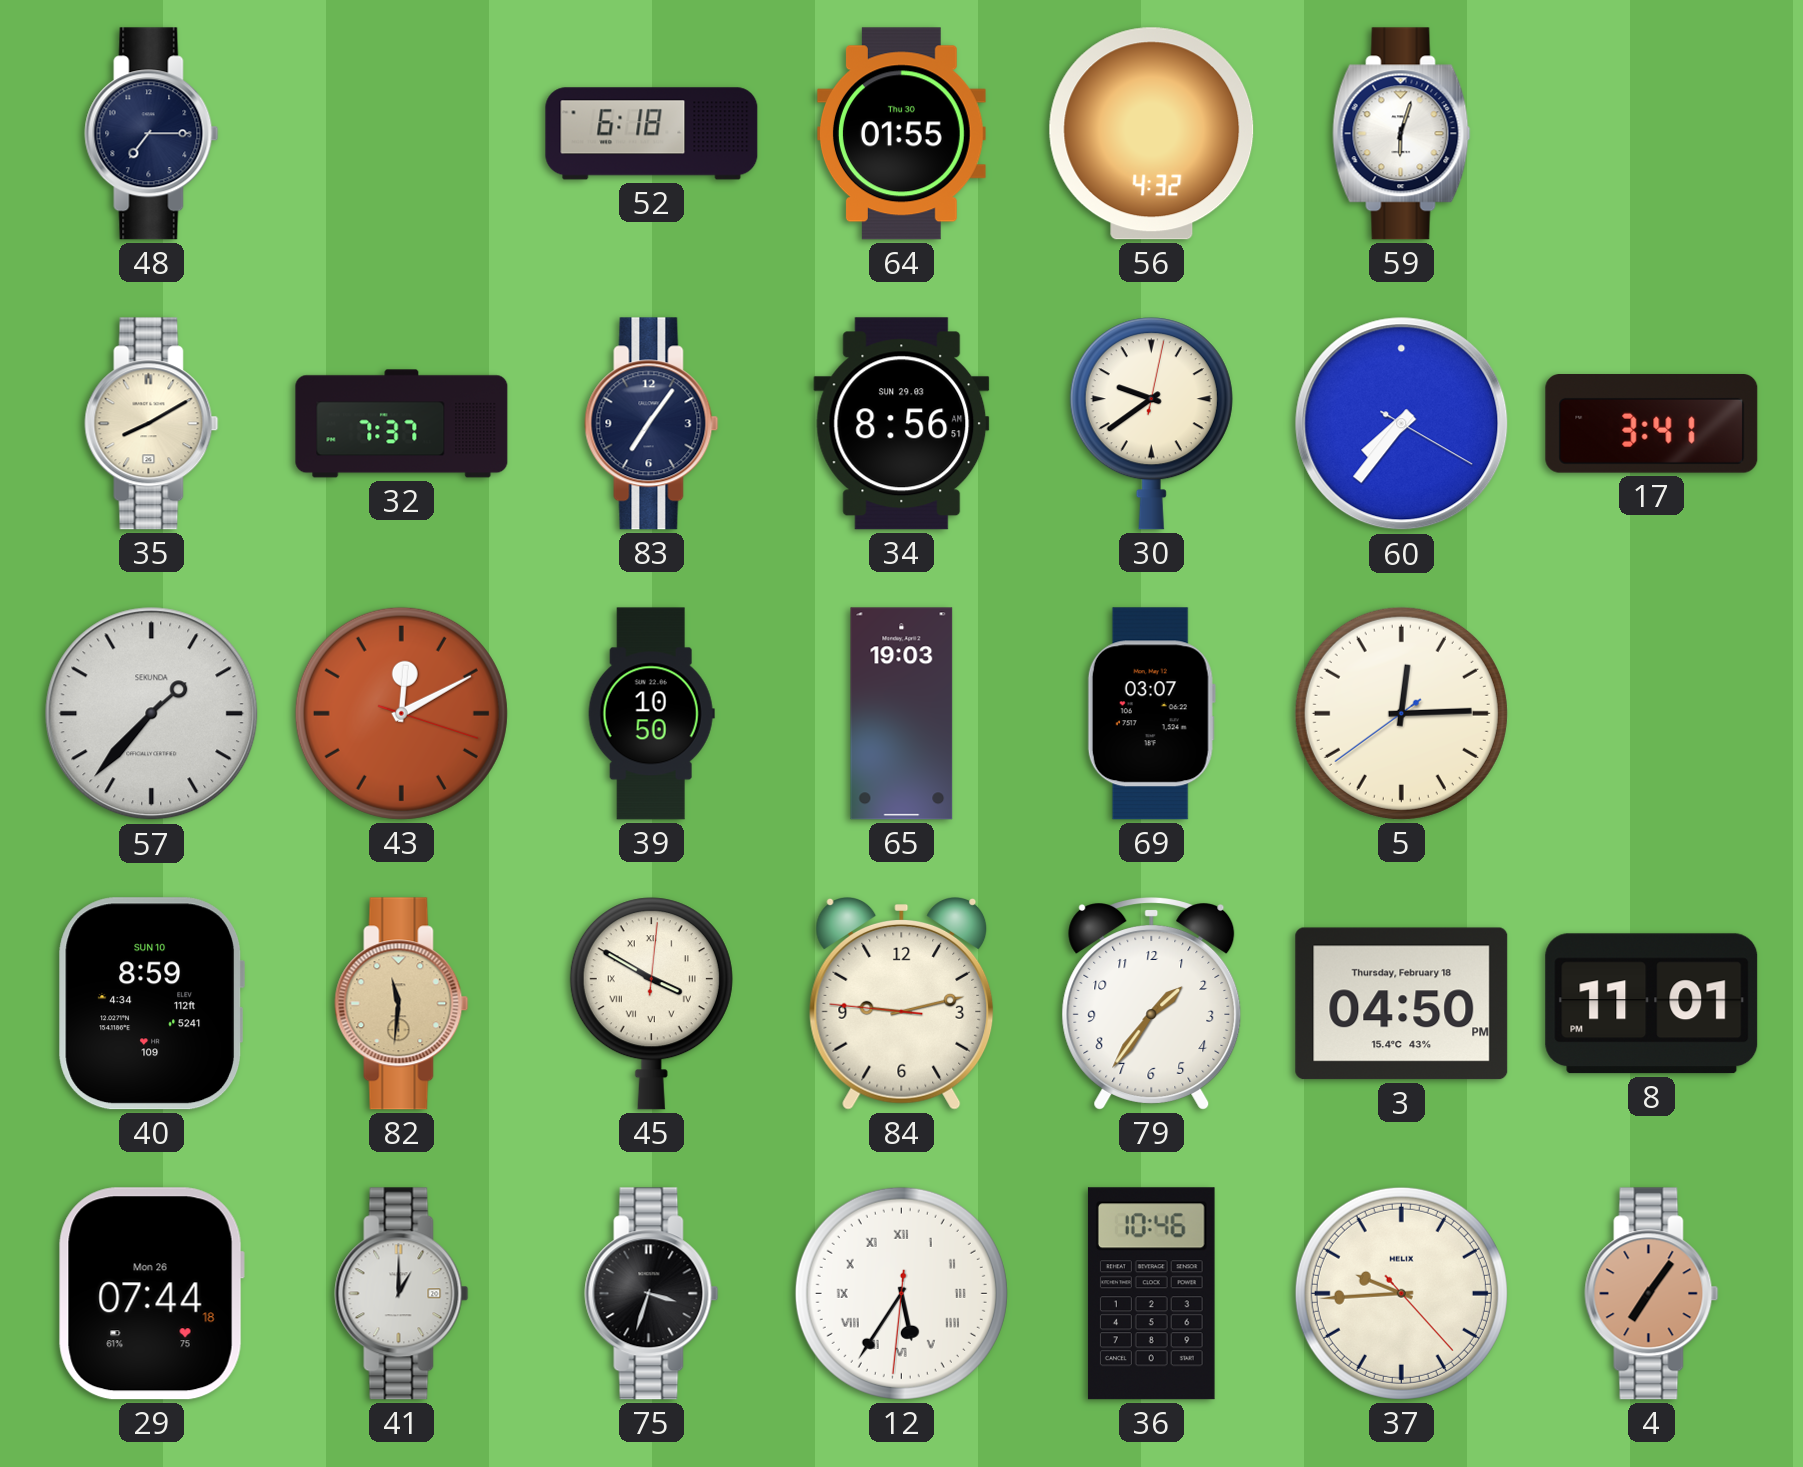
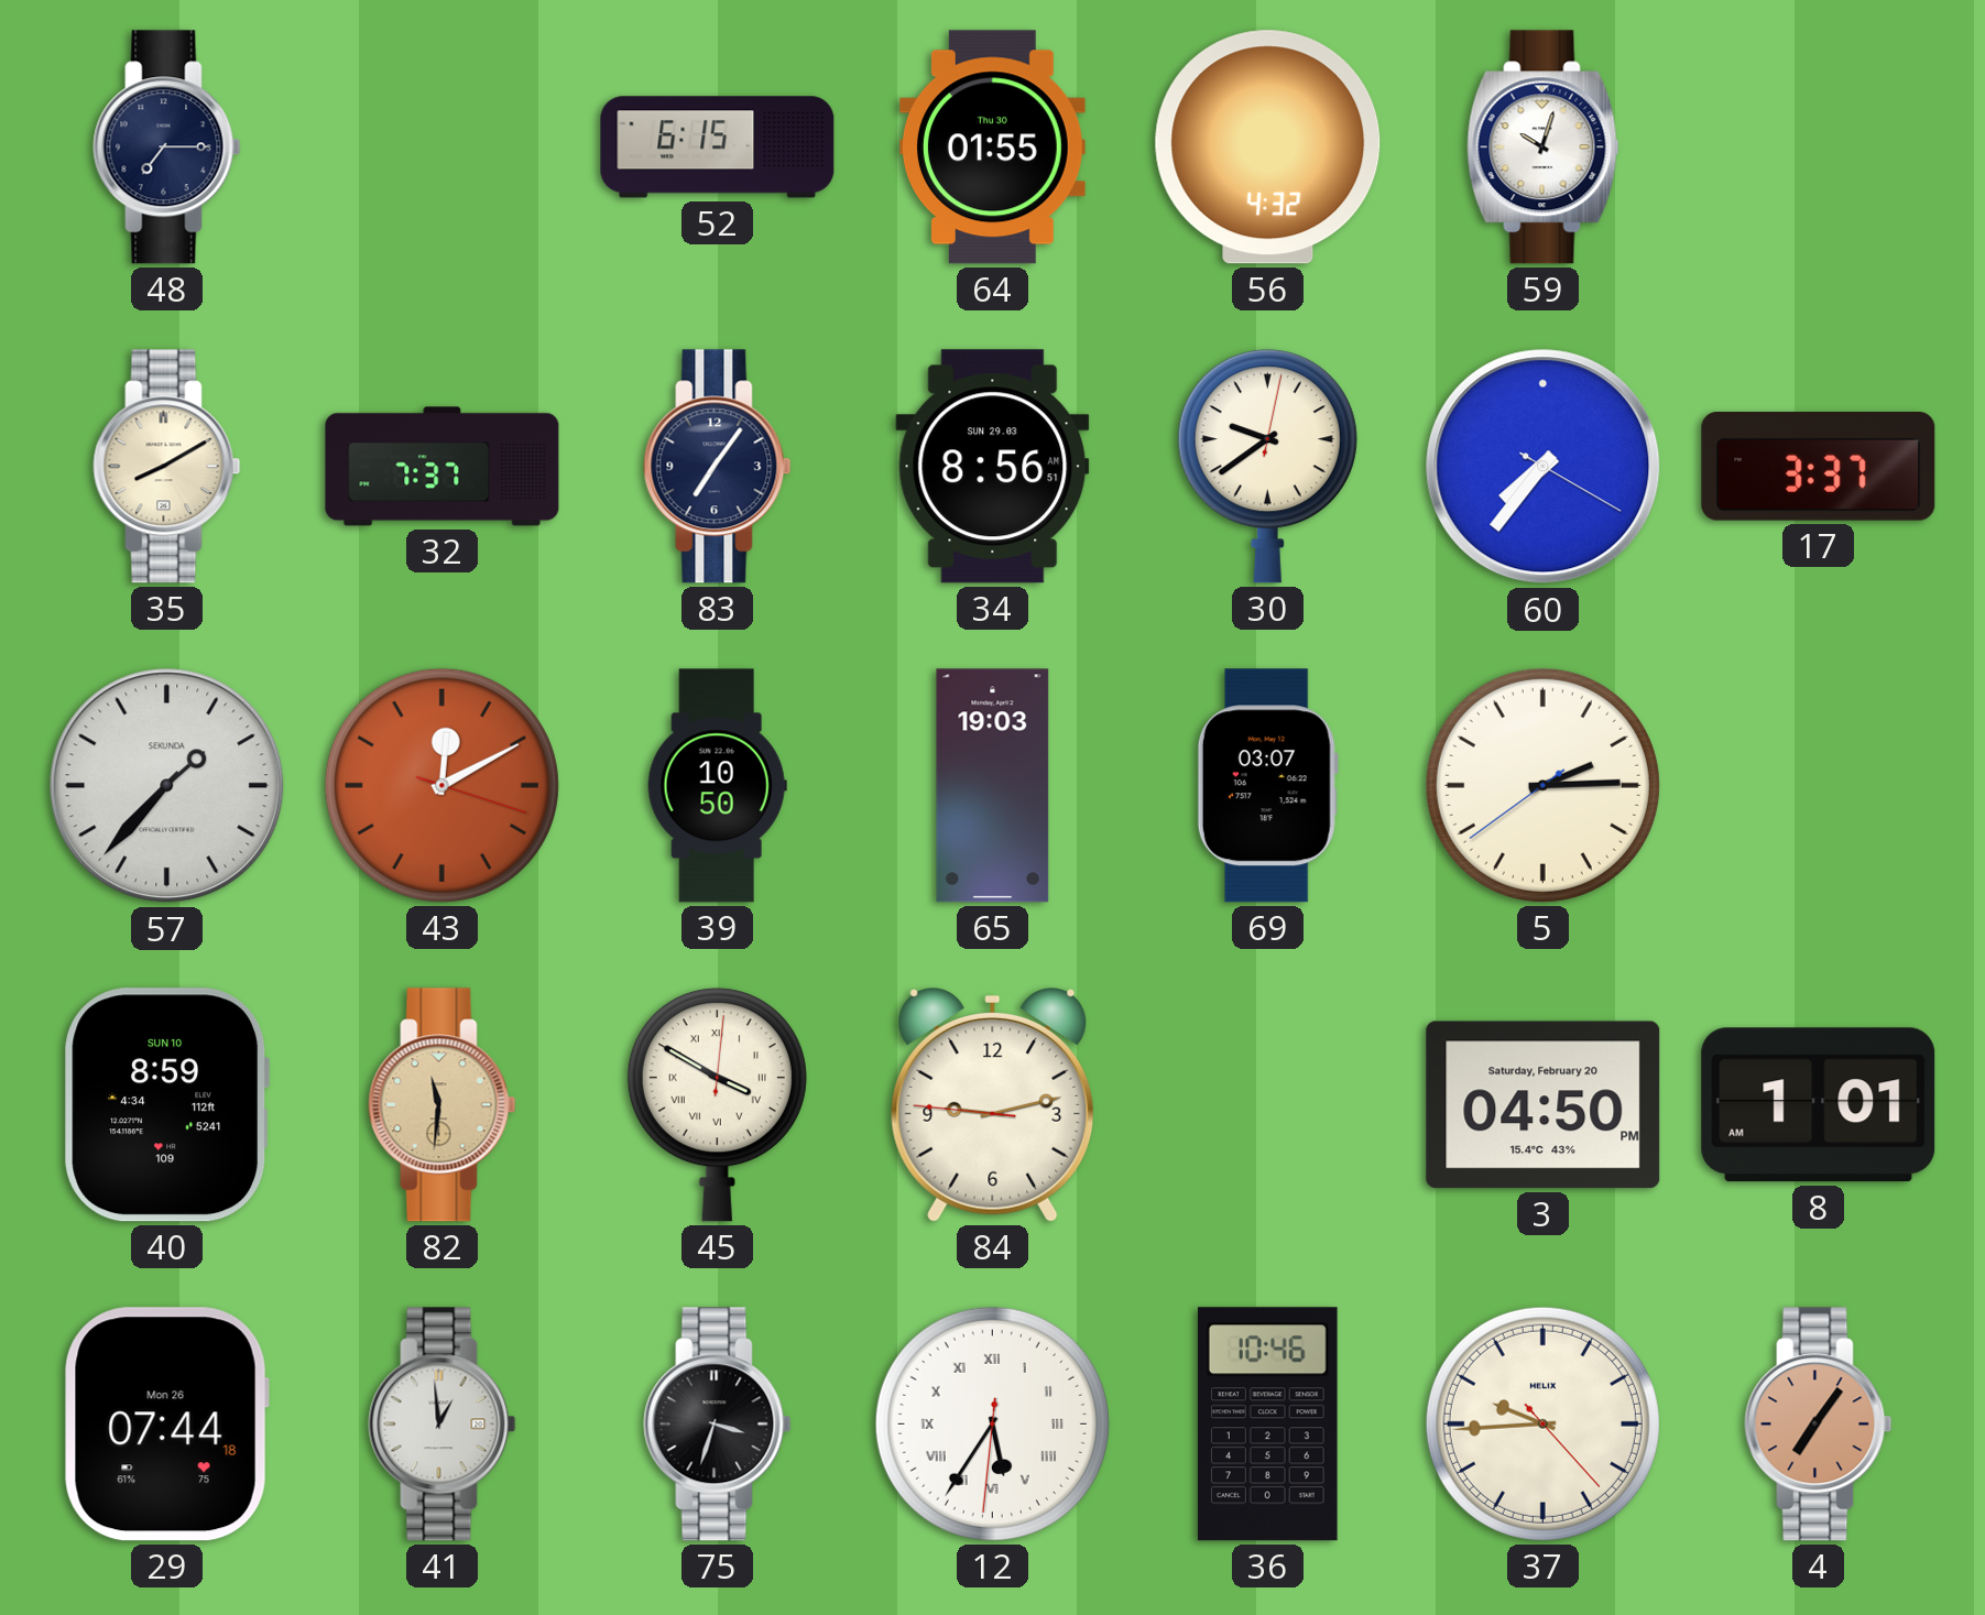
52: 6:18 -> 6:15 (718, 148)
59: 6:03 -> 10:03 (1544, 148)
17: 3:41 -> 3:37 (1819, 467)
5: 12:14 -> 2:14 (1542, 785)
79: 1:36 -> none (1152, 1004)
3 date: Thursday, February 18 -> Saturday, February 20 (1544, 1105)
8: 11:01 -> 1:01 (1819, 1105)
41: 1:00 -> 12:59 (443, 1425)
